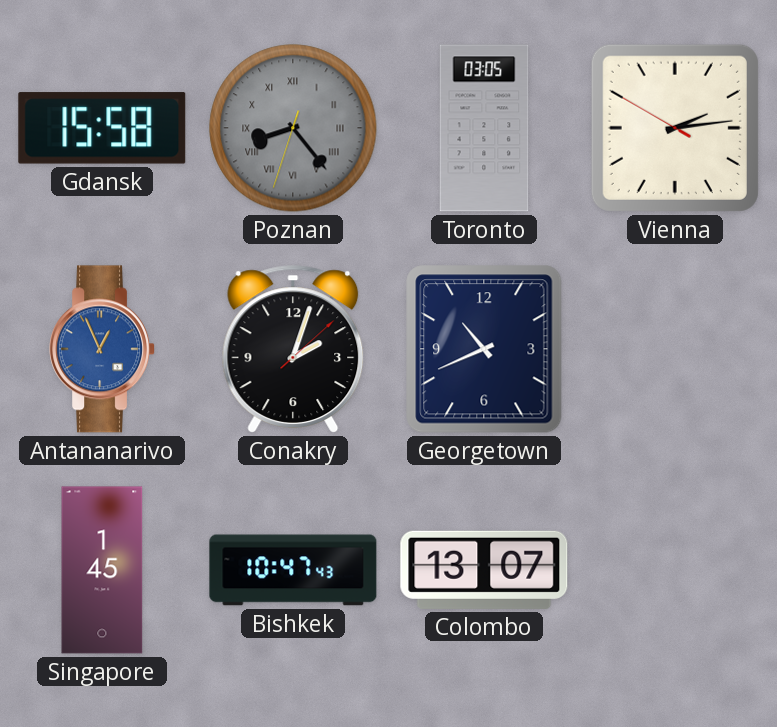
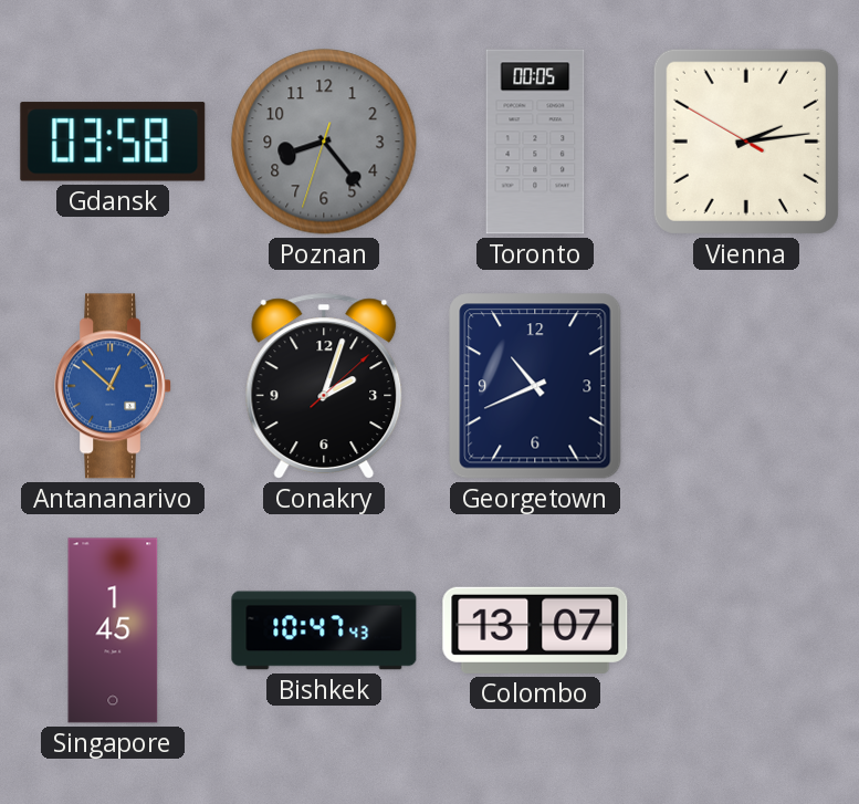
Gdansk: 15:58 -> 03:58 (113, 142)
Poznan numerals: Roman -> Arabic (324, 142)
Toronto: 03:05 -> 00:05 (535, 142)
Antananarivo: 12:56 -> 12:52 (114, 386)
